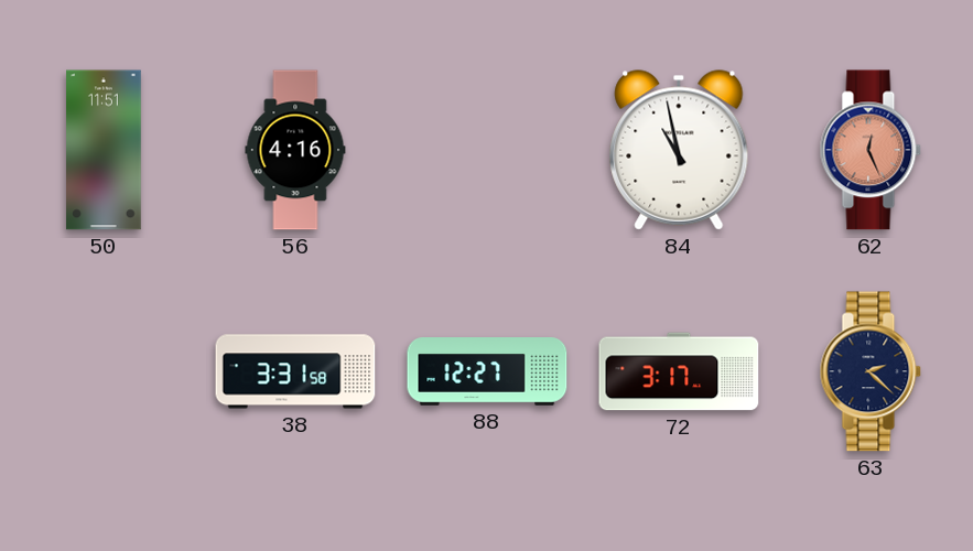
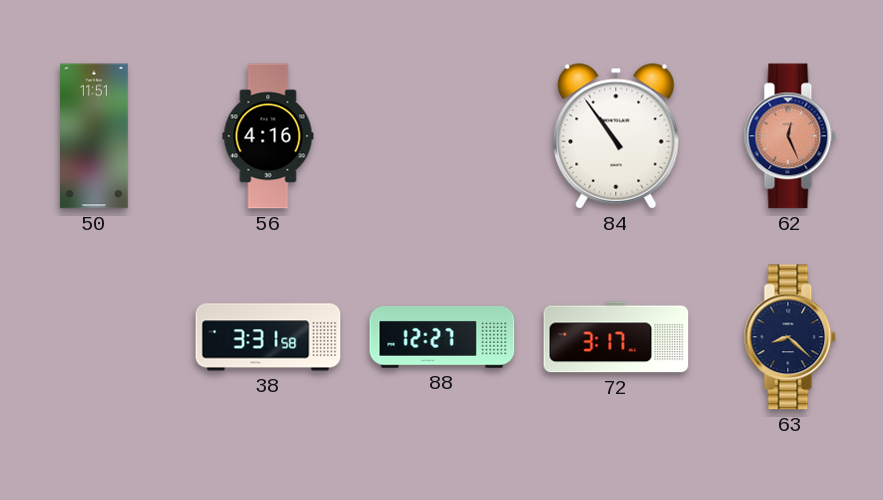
84: 10:58 -> 10:54 (616, 136)
63: 2:22 -> 8:22 (790, 337)
